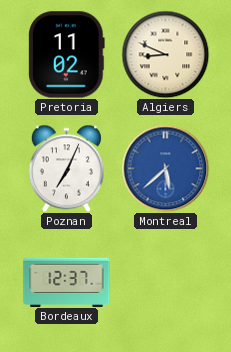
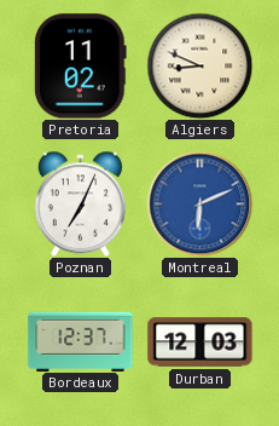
Montreal: 5:38 -> 6:11 (199, 203)
Durban: none -> 12:03 (200, 342)
